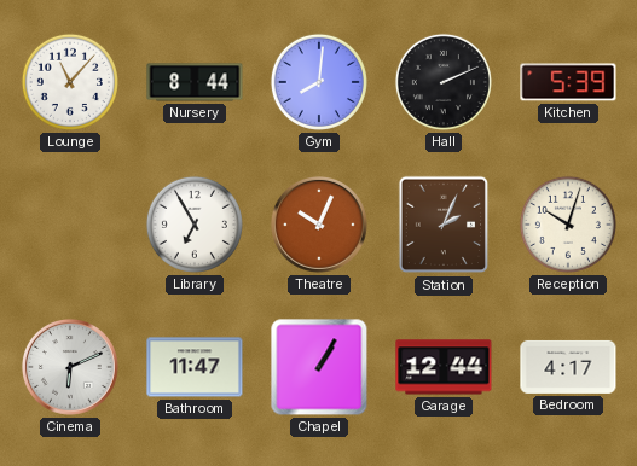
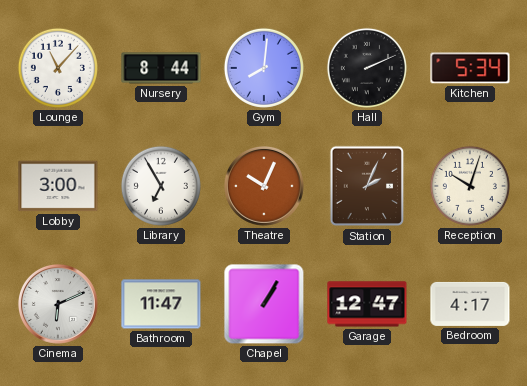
Kitchen: 5:39 -> 5:34 (470, 68)
Lobby: none -> 3:00 (58, 186)
Garage: 12:44 -> 12:47 (367, 304)
